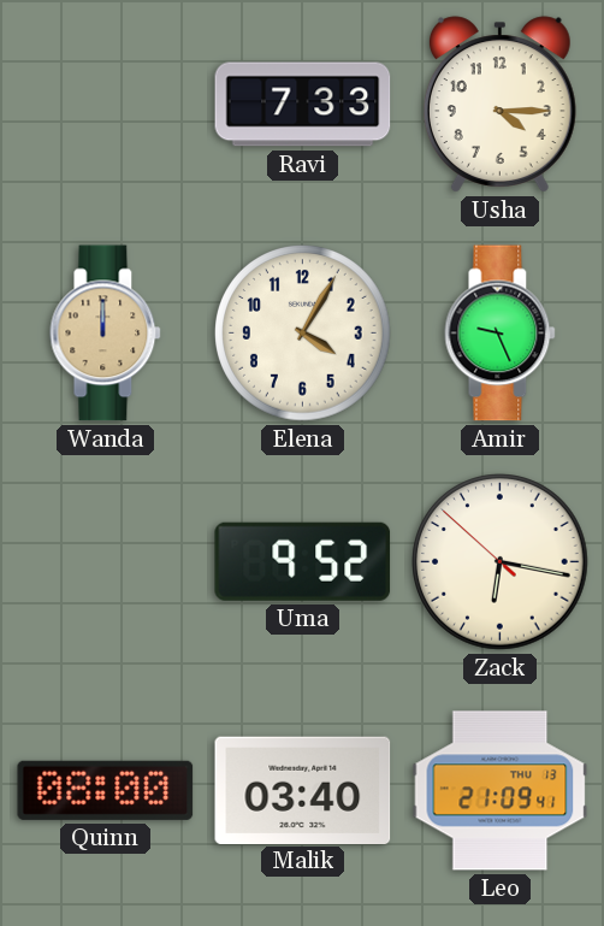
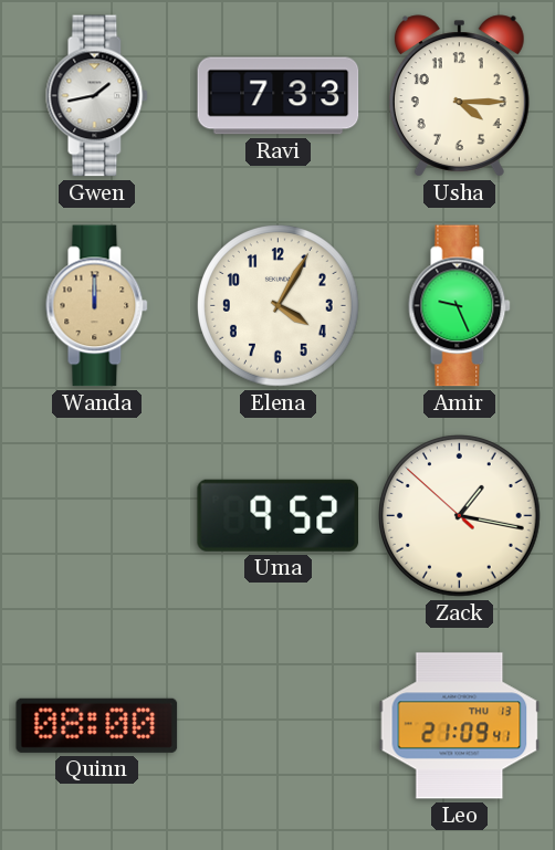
Gwen: none -> 1:43 (97, 96)
Zack: 6:16 -> 1:16 (460, 516)
Malik: 03:40 -> none (303, 790)
